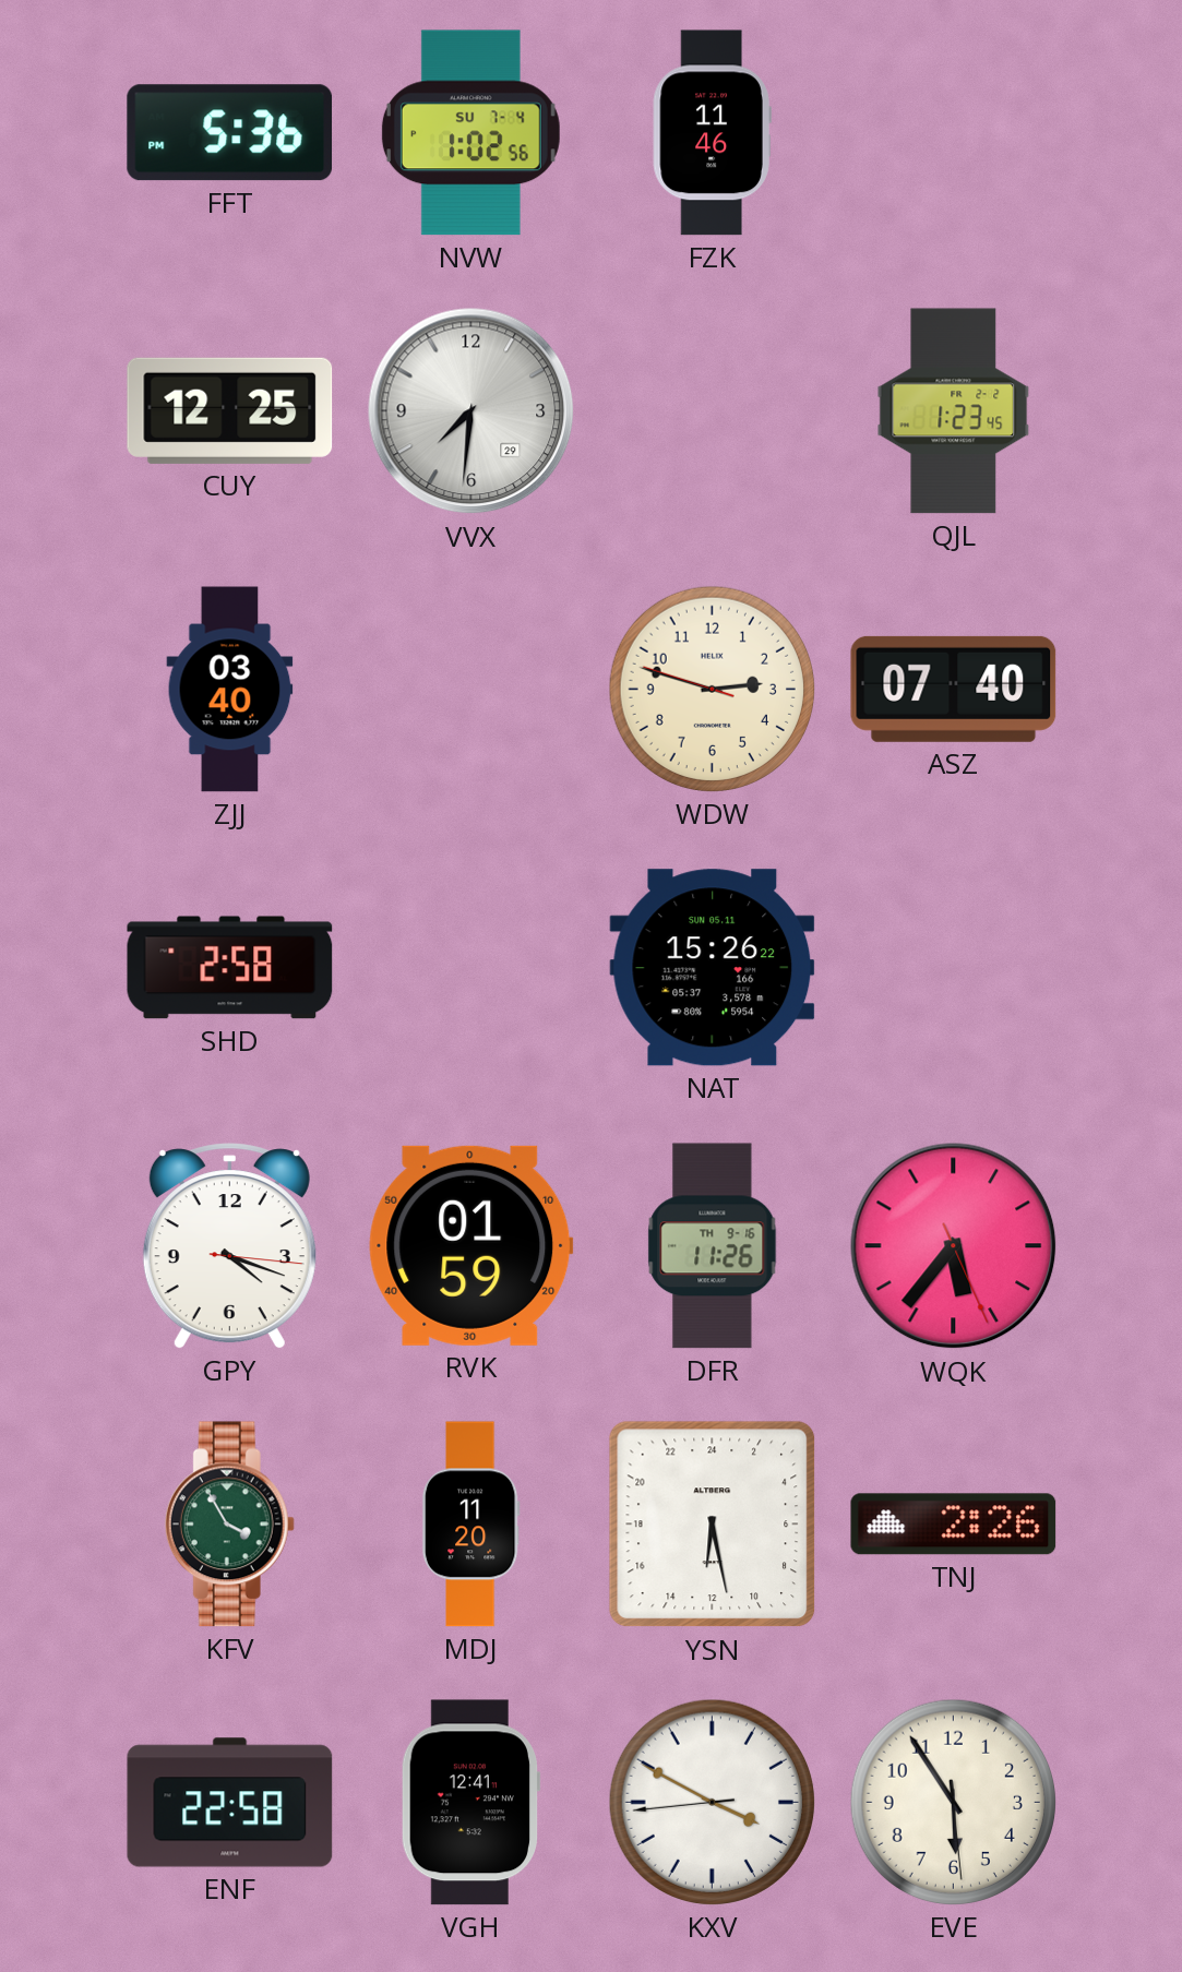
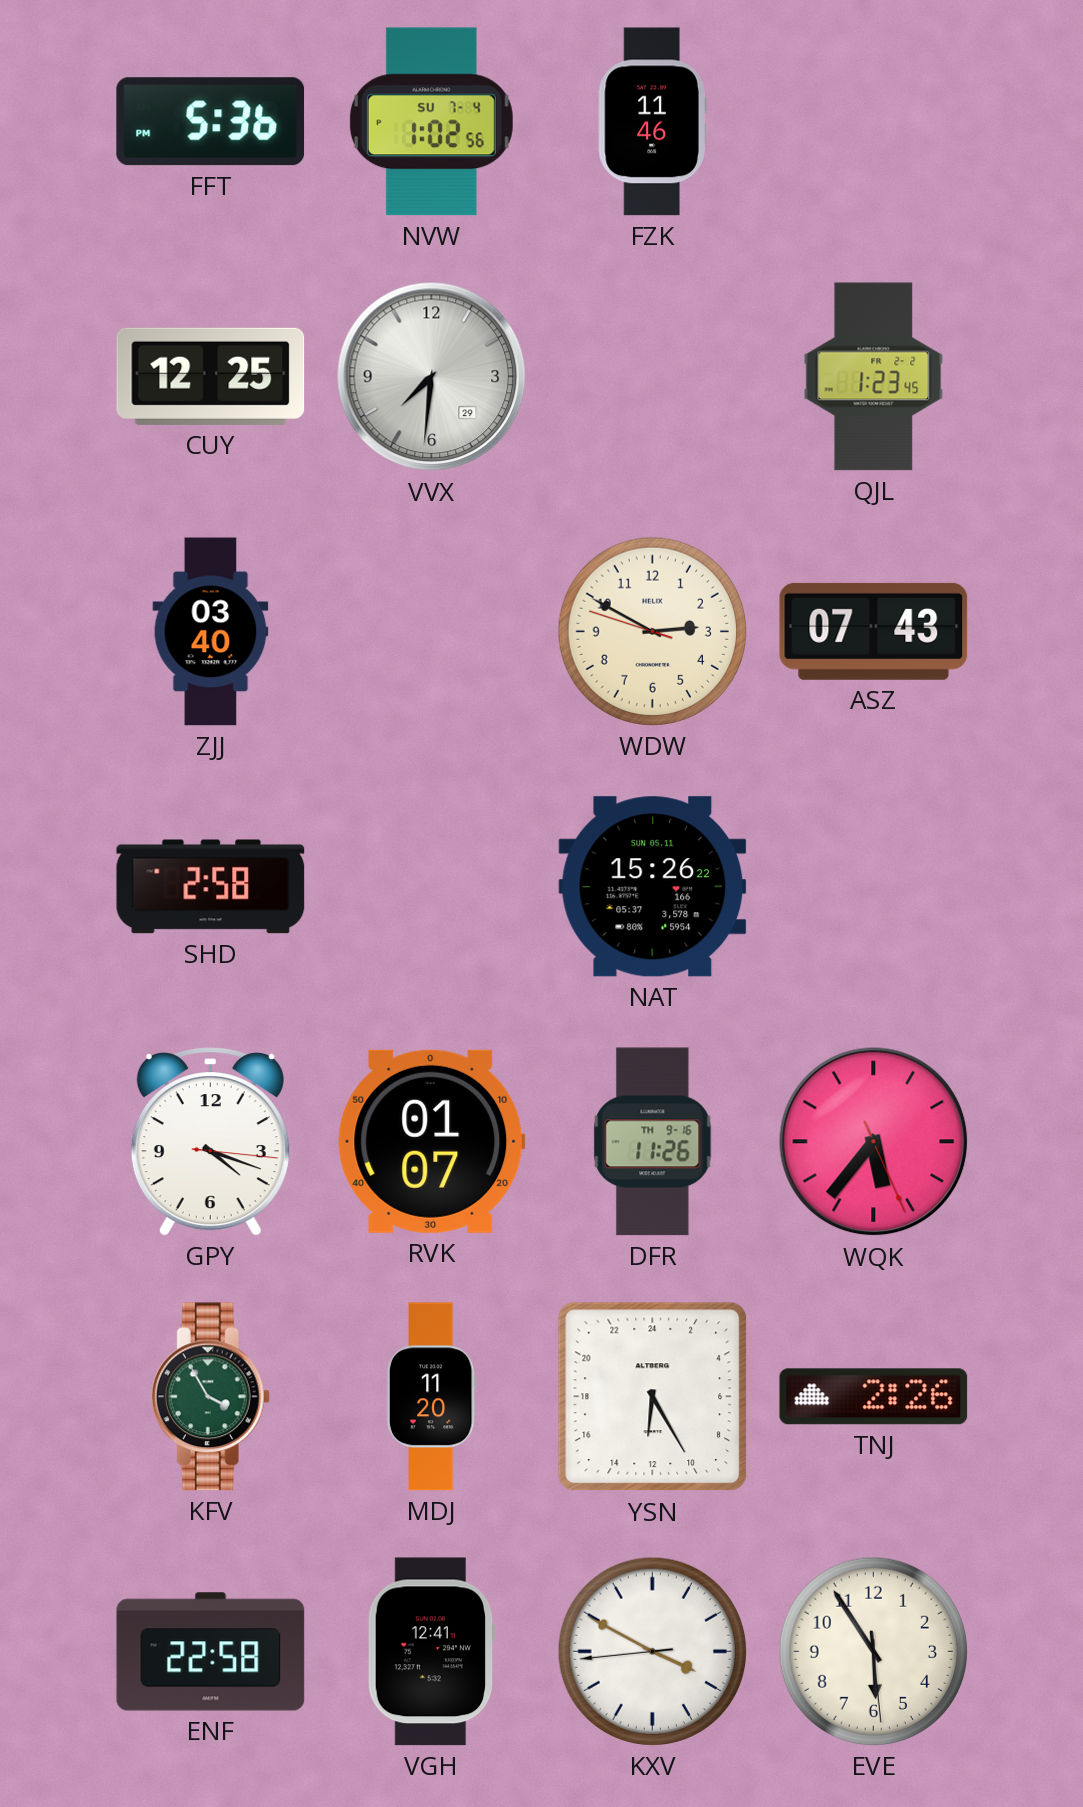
WDW: 2:47 -> 2:49 (652, 631)
ASZ: 07:40 -> 07:43 (874, 631)
RVK: 01:59 -> 01:07 (432, 1141)
YSN: 12:28 -> 12:25 (653, 1397)
